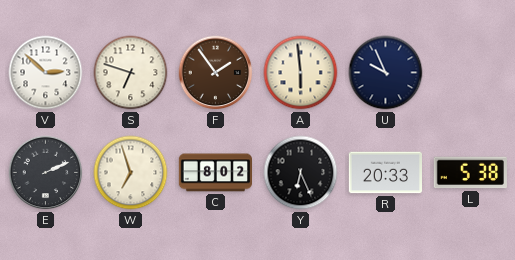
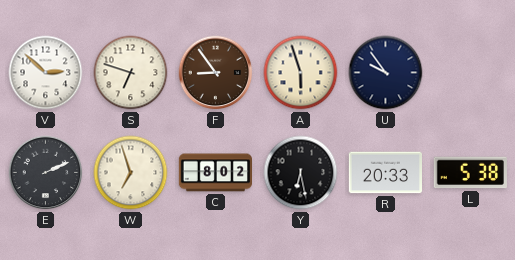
F: 1:54 -> 8:54 (216, 73)
A: 5:59 -> 5:57 (301, 73)
U: 9:56 -> 9:54 (386, 73)
Y: 6:26 -> 6:28 (301, 173)
